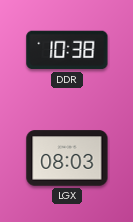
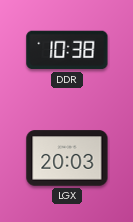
LGX: 08:03 -> 20:03 (67, 158)
